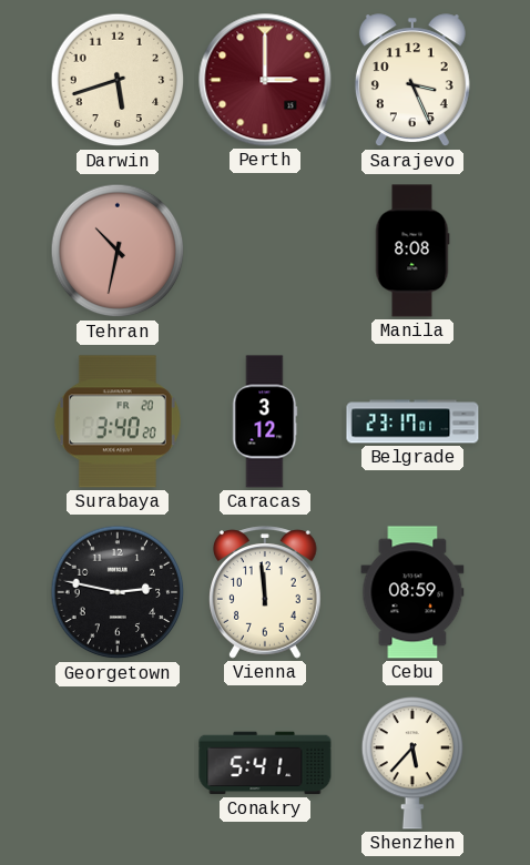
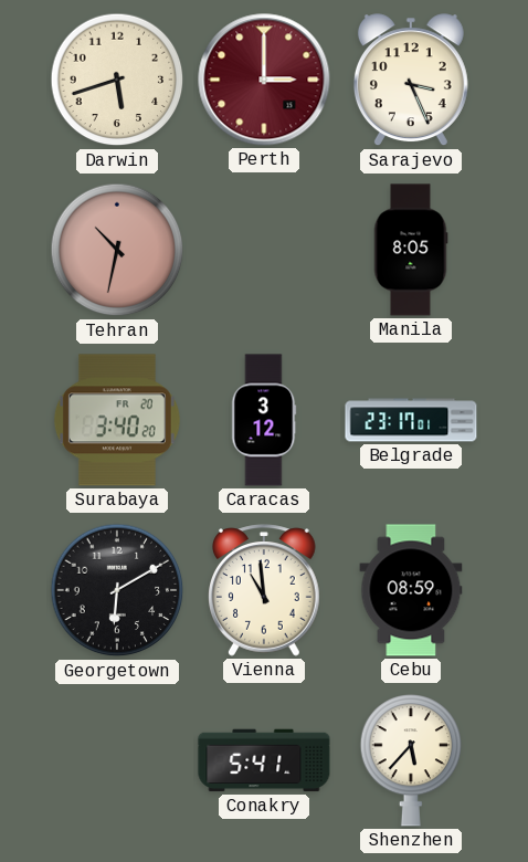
Manila: 8:08 -> 8:05 (411, 250)
Georgetown: 2:47 -> 6:10 (117, 590)
Vienna: 11:59 -> 10:59 (265, 590)
